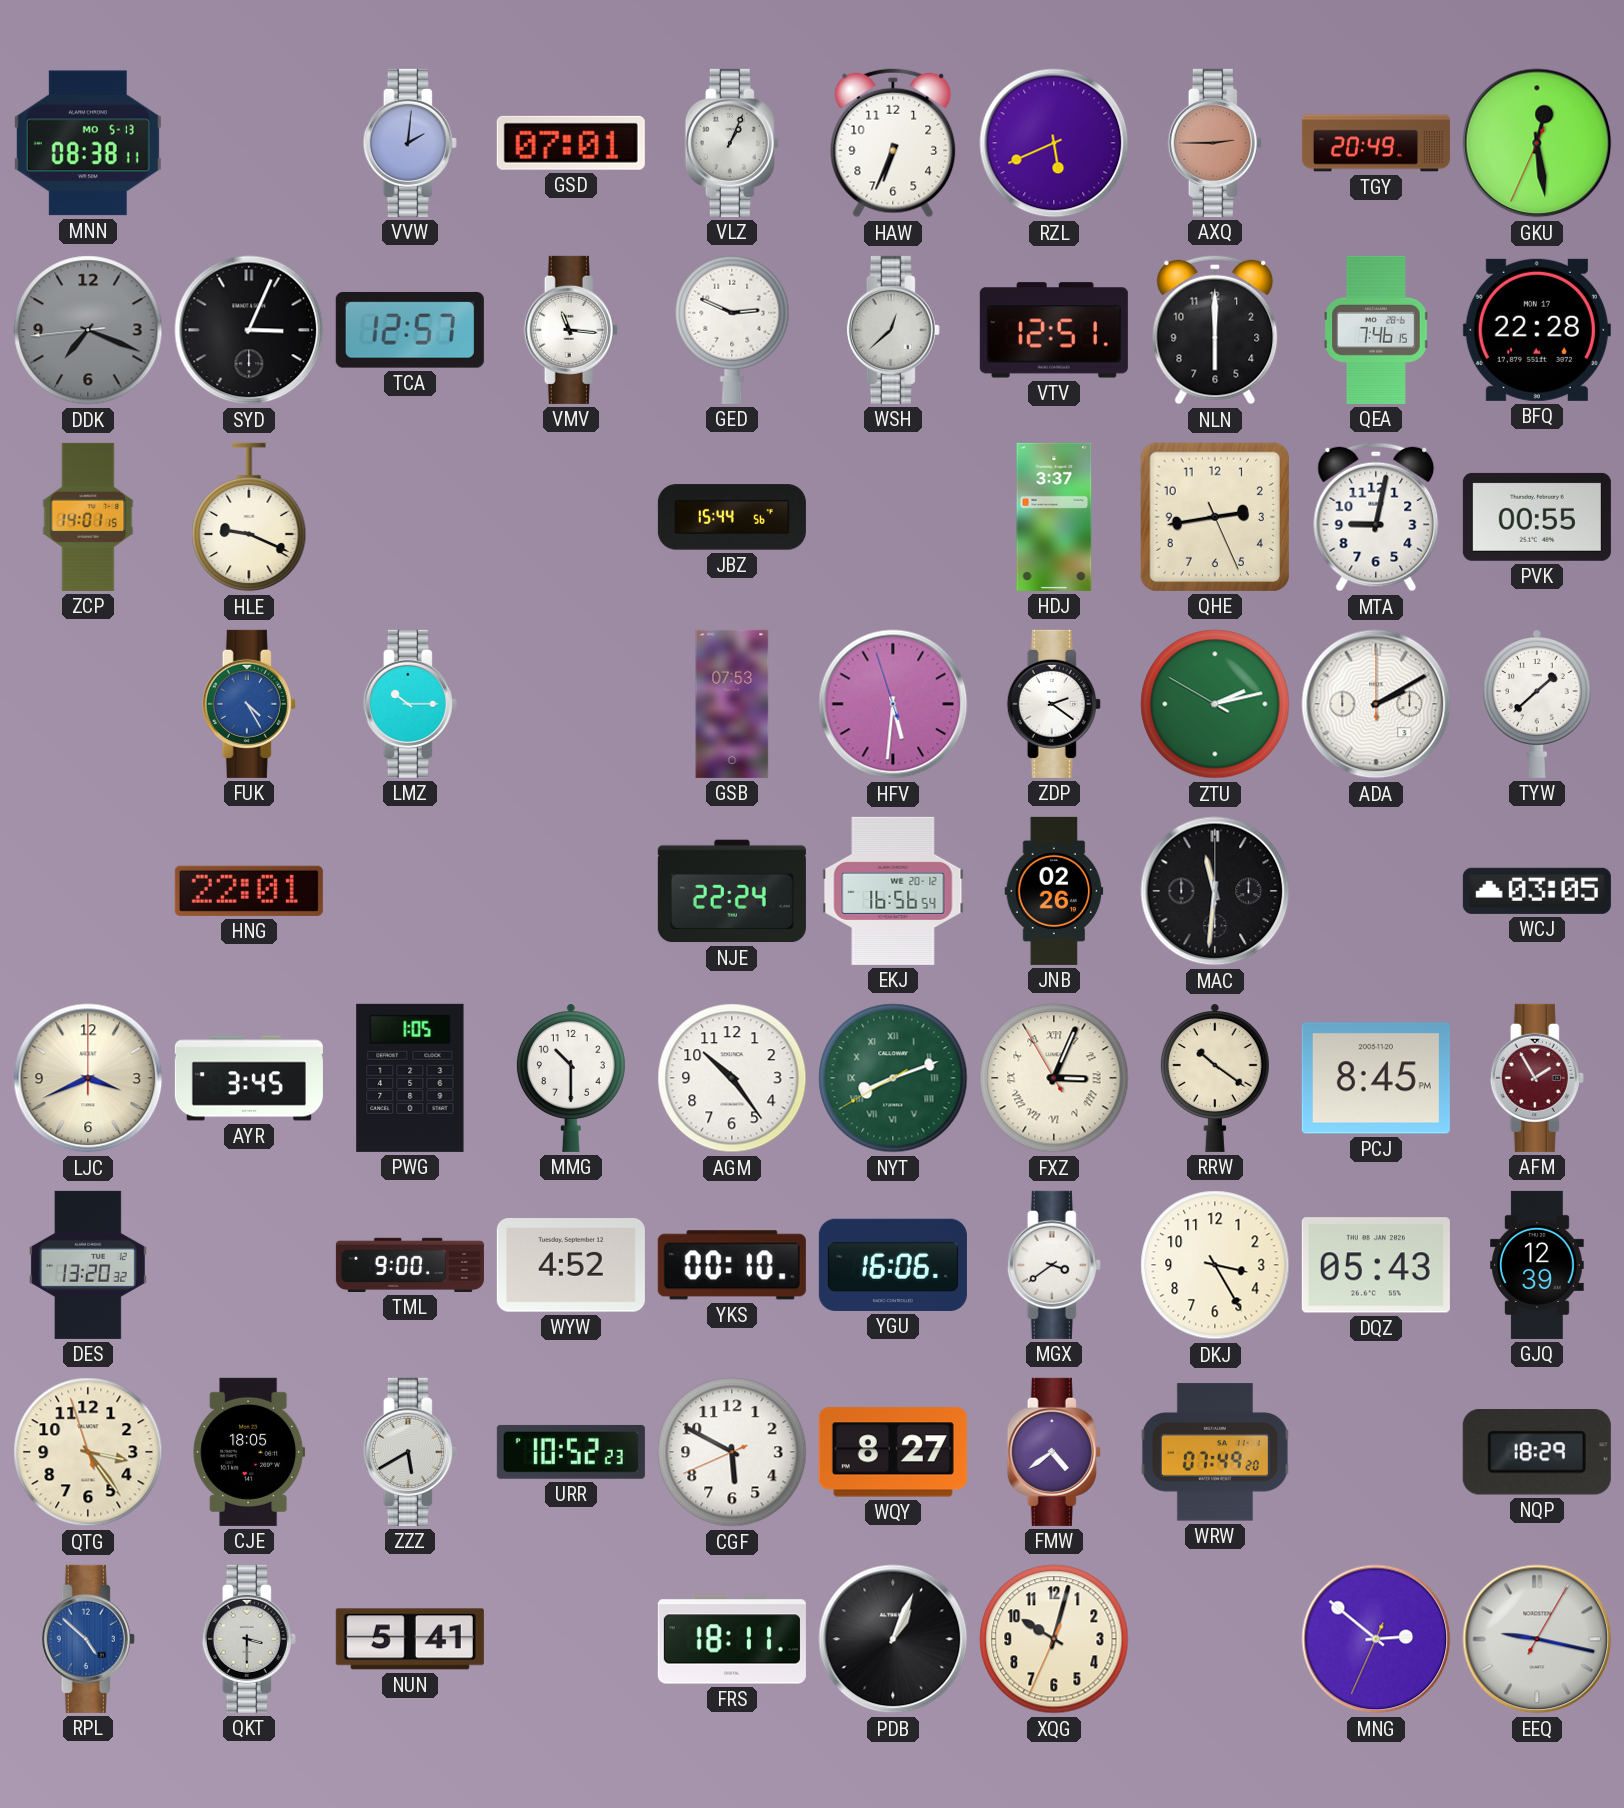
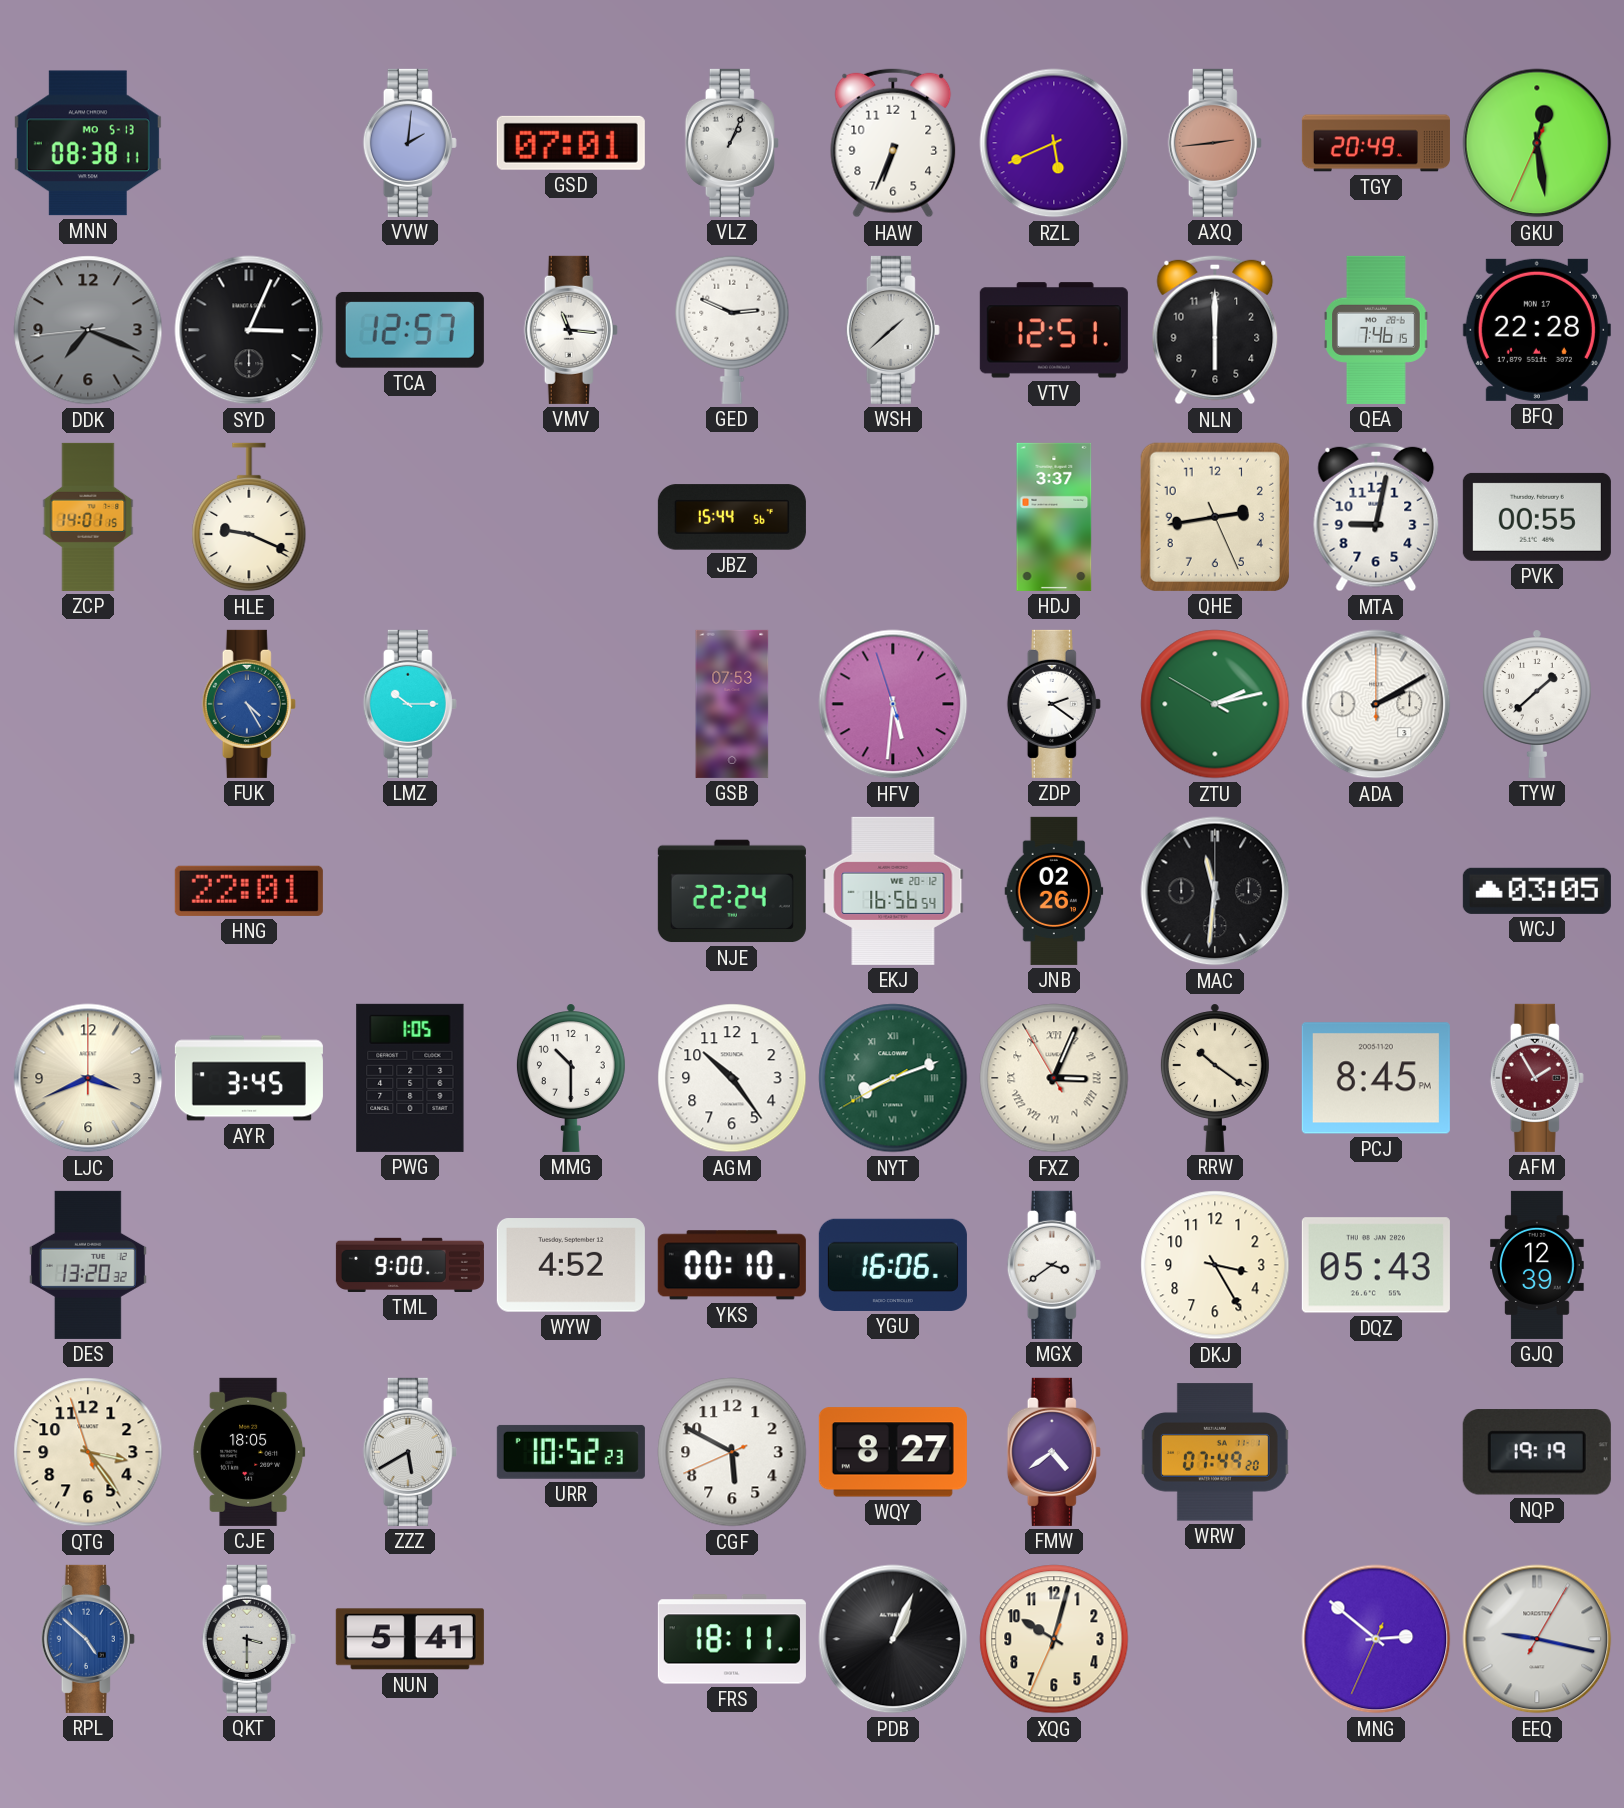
AXQ: 2:45 -> 2:44 (1215, 143)
WSH: 12:38 -> 1:38 (893, 330)
NQP: 18:29 -> 19:19 (1537, 1452)
